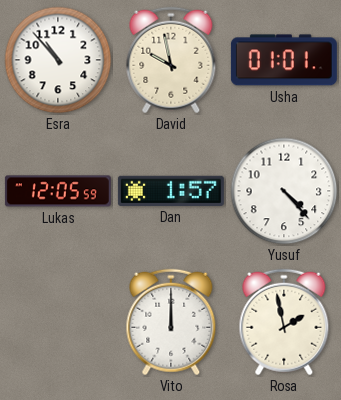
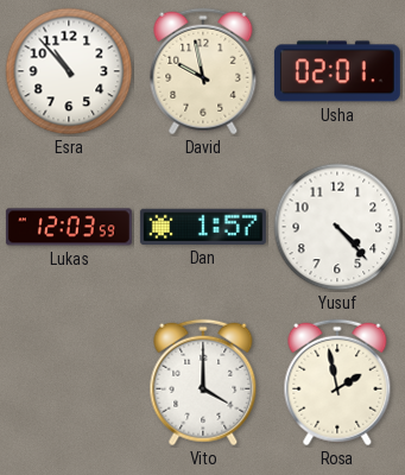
Usha: 01:01 -> 02:01 (337, 71)
Lukas: 12:05 -> 12:03 (69, 227)
Vito: 12:00 -> 4:00 (203, 382)
